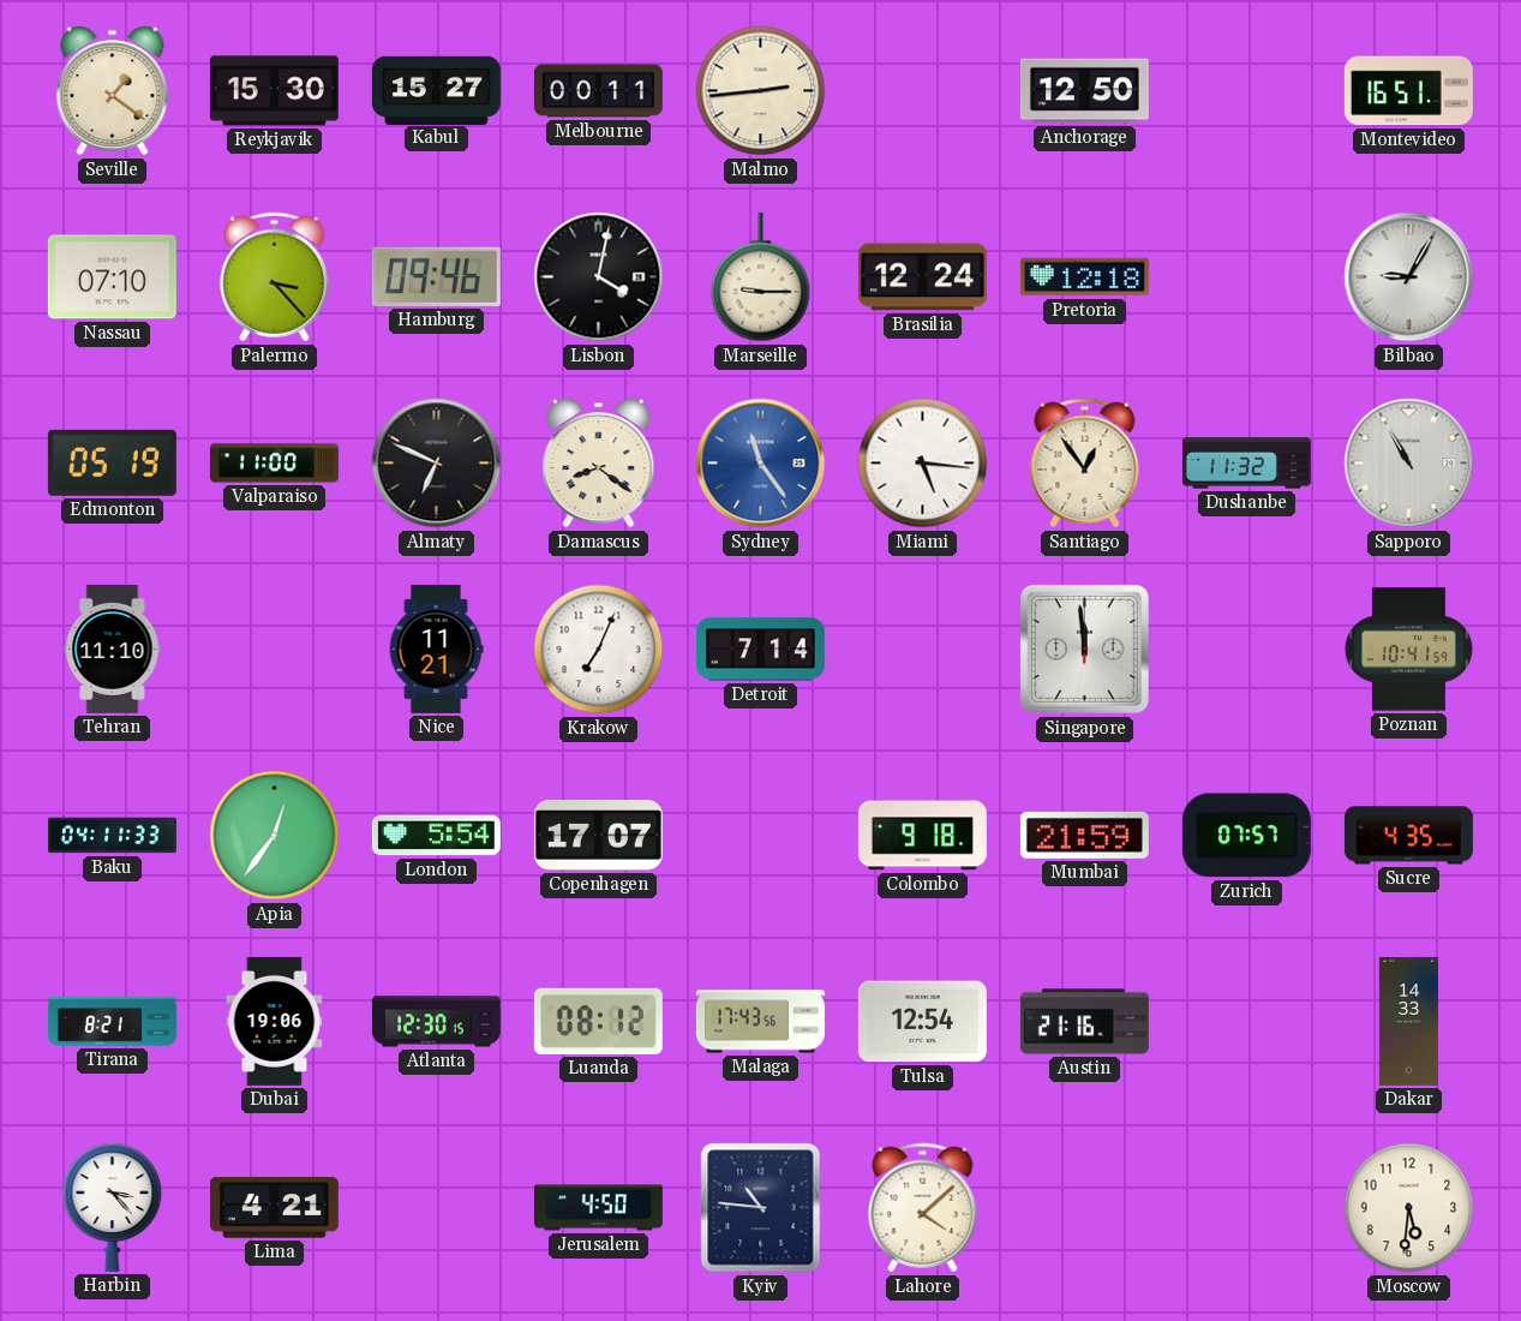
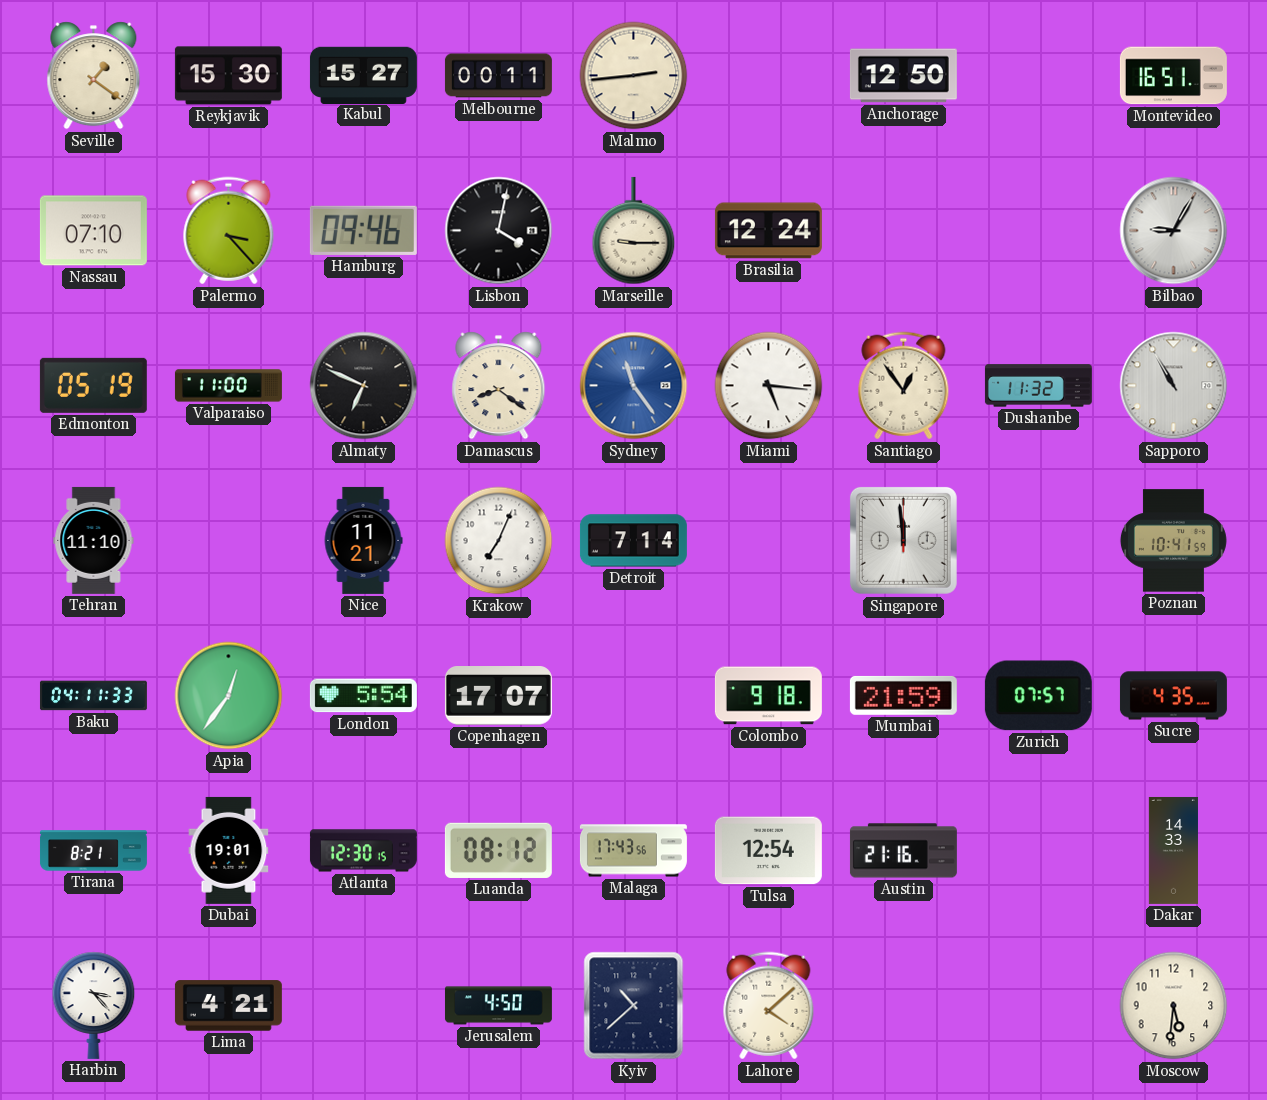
Pretoria: 12:18 -> none (1084, 277)
Dubai: 19:06 -> 19:01 (229, 850)
Kyiv: 10:46 -> 10:38 (634, 1006)
